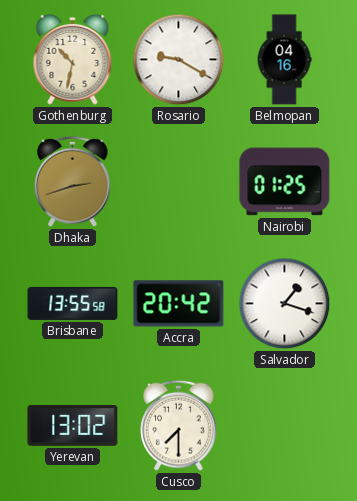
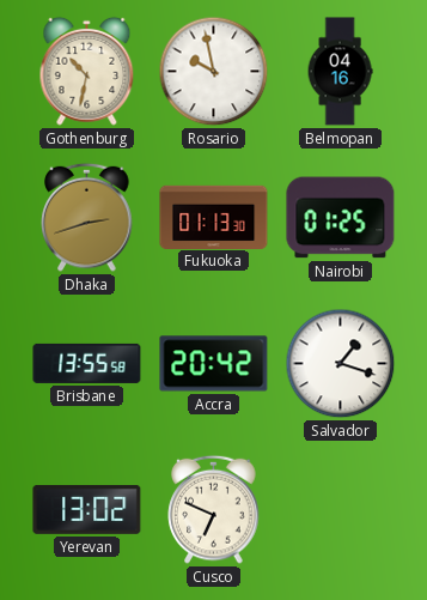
Rosario: 9:20 -> 9:58 (214, 72)
Fukuoka: none -> 01:13 (214, 217)
Cusco: 7:30 -> 6:49 (214, 509)
